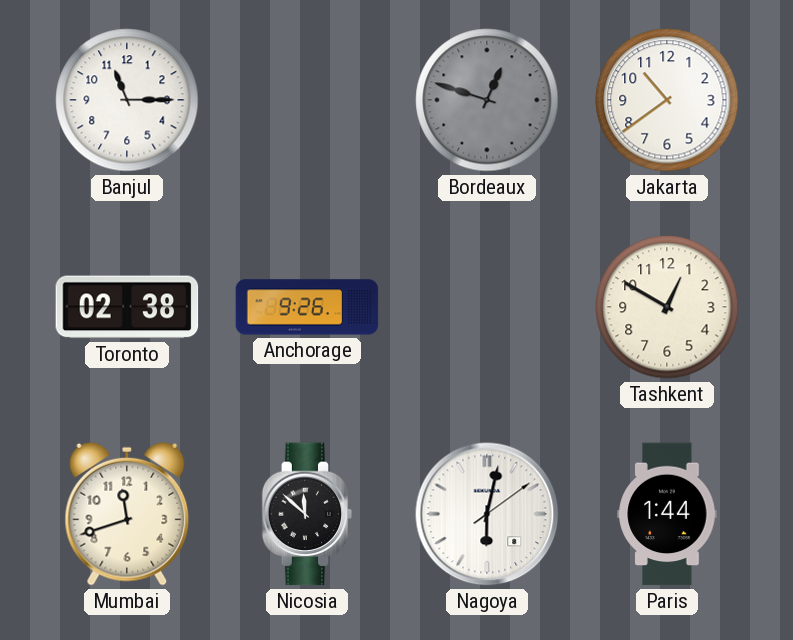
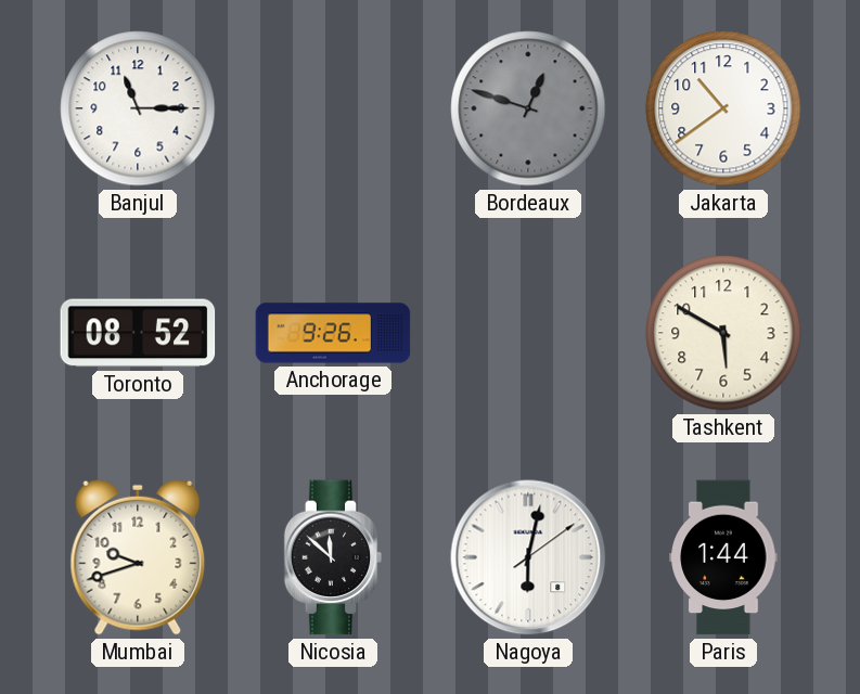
Toronto: 02:38 -> 08:52 (138, 333)
Tashkent: 12:50 -> 5:50 (723, 333)
Mumbai: 11:42 -> 9:42 (138, 557)
